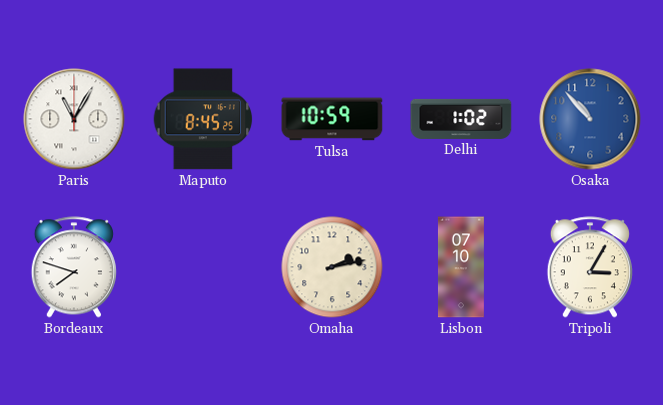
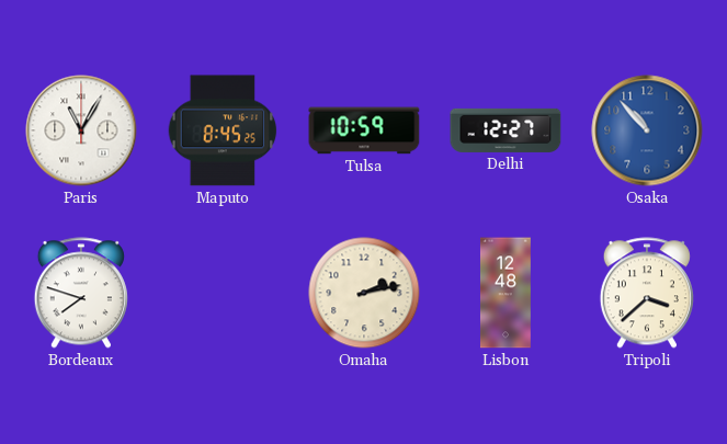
Delhi: 1:02 -> 12:27 (506, 130)
Lisbon: 07:10 -> 12:48 (506, 293)
Tripoli: 3:05 -> 3:38 (647, 293)
